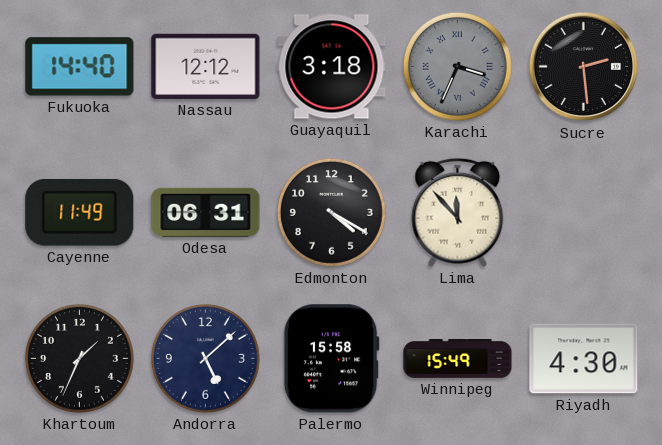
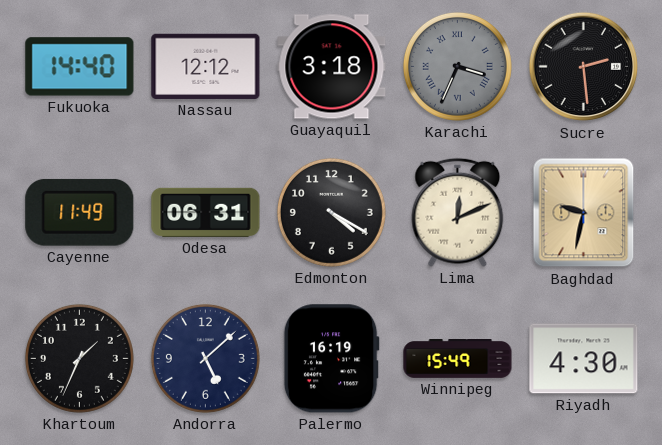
Lima: 11:53 -> 12:11 (458, 212)
Baghdad: none -> 9:32 (584, 213)
Palermo: 15:58 -> 16:19 (331, 359)
